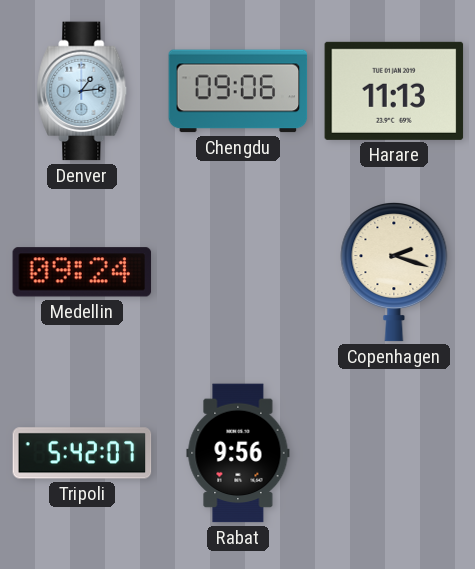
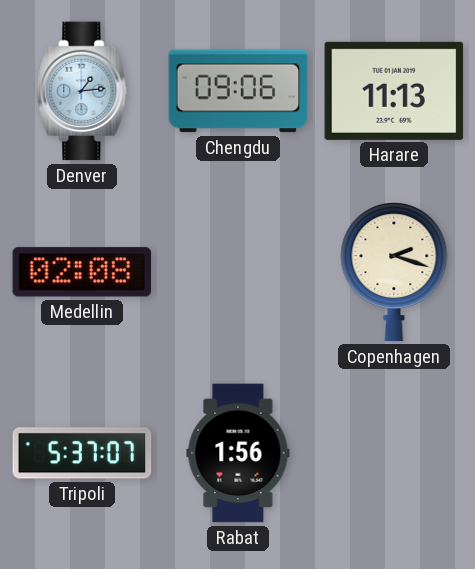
Medellin: 09:24 -> 02:08 (82, 272)
Tripoli: 5:42 -> 5:37 (82, 453)
Rabat: 9:56 -> 1:56 (238, 453)
